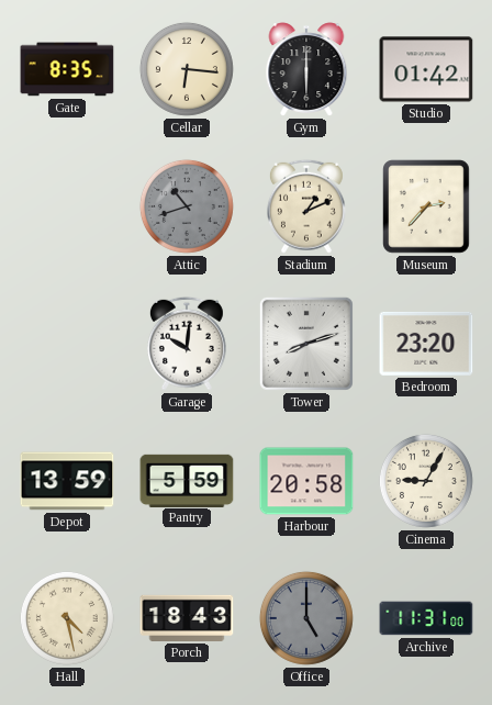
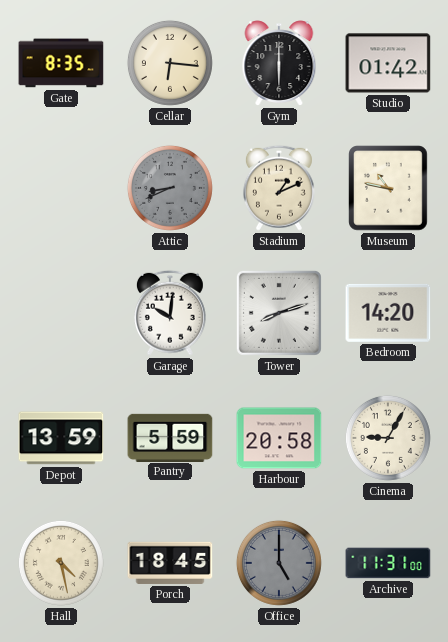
Attic: 10:42 -> 8:41 (170, 188)
Museum: 2:37 -> 10:47 (388, 188)
Bedroom: 23:20 -> 14:20 (388, 313)
Porch: 18:43 -> 18:45 (170, 563)
